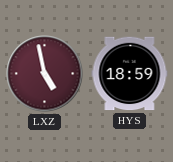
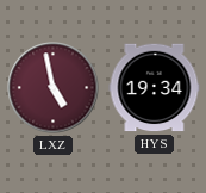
HYS: 18:59 -> 19:34 (155, 88)
